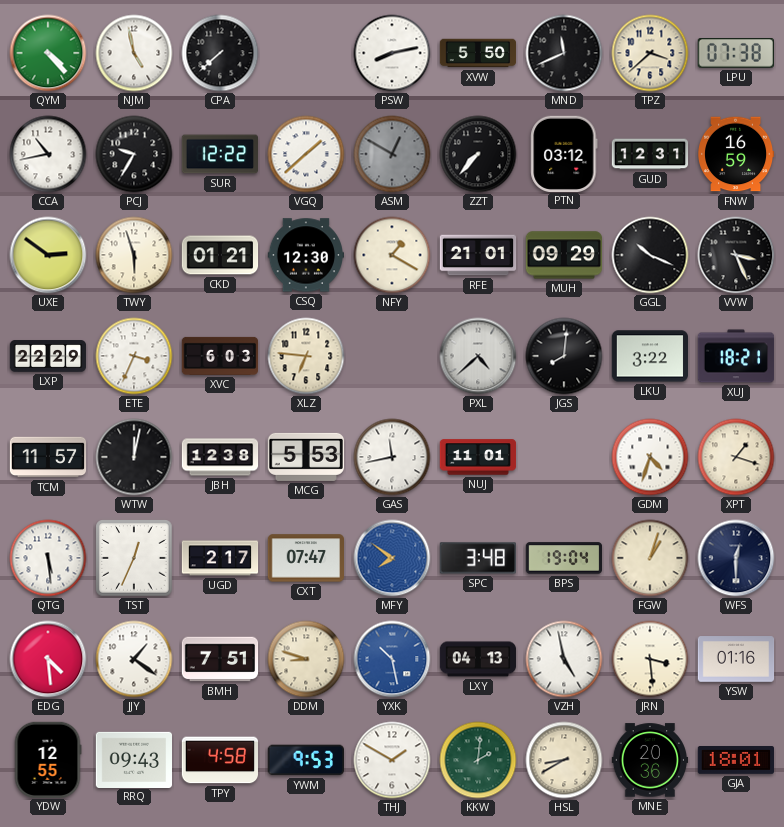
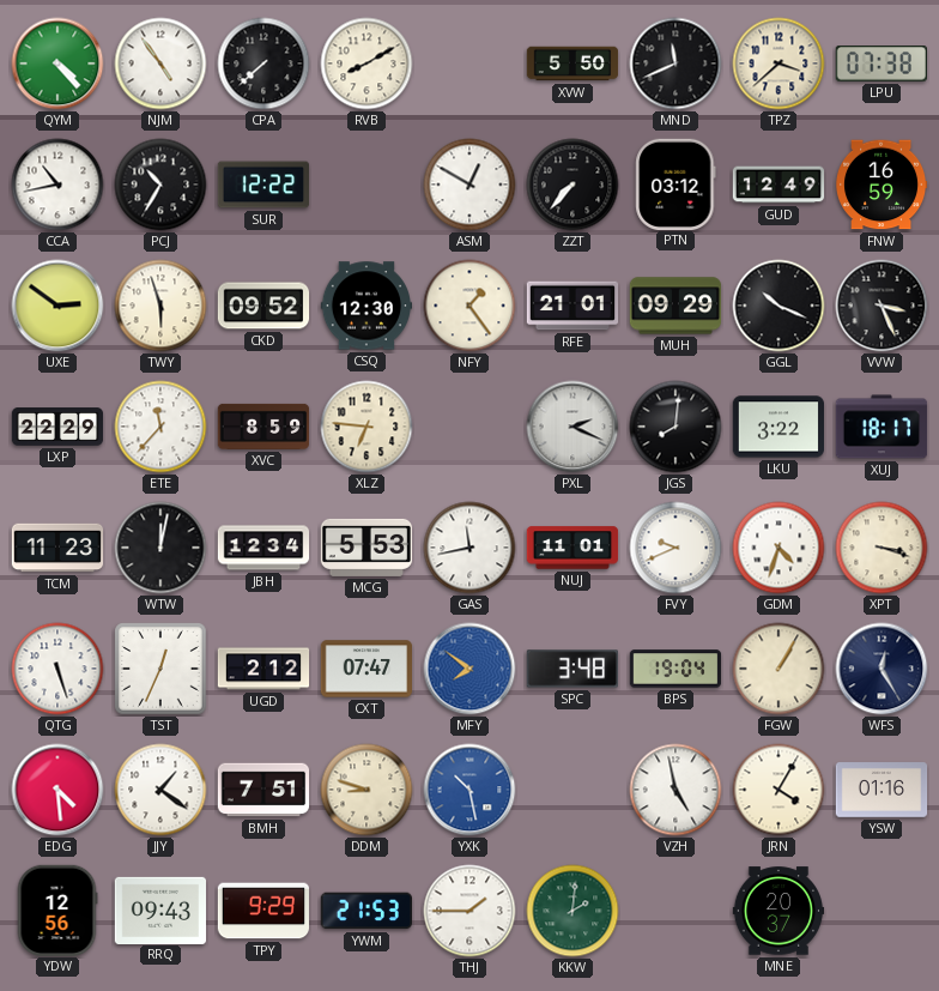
NJM: 4:58 -> 4:54 (160, 64)
RVB: none -> 8:10 (366, 64)
PSW: 8:13 -> none (392, 53)
PCJ: 9:35 -> 10:35 (160, 185)
VGQ: 1:38 -> none (306, 154)
ASM dial: grey -> white (469, 185)
GUD: 12:31 -> 12:49 (779, 185)
CKD: 01:21 -> 09:52 (263, 306)
NFY: 1:20 -> 1:24 (469, 306)
ETE: 3:34 -> 11:37 (160, 427)
XVC: 6:03 -> 8:59 (263, 427)
PXL: 4:38 -> 2:19 (573, 427)
XUJ: 18:21 -> 18:17 (882, 427)
TCM: 11:57 -> 11:23 (57, 548)
JBH: 12:38 -> 12:34 (263, 548)
FVY: none -> 9:41 (676, 548)
XPT: 1:18 -> 3:18 (882, 548)
QTG: 5:29 -> 5:27 (57, 669)
UGD: 2:17 -> 2:12 (263, 669)
FGW: 1:03 -> 1:05 (779, 669)
WFS: 12:30 -> 12:25 (882, 669)
LXY: 04:13 -> none (478, 659)
JRN: 3:29 -> 4:05 (779, 790)
YDW: 12:55 -> 12:56 (57, 910)
TPY: 4:58 -> 9:29 (262, 911)
YWM: 9:53 -> 21:53 (365, 911)
THJ: 1:50 -> 1:45 (469, 911)
HSL: 8:40 -> none (564, 760)
MNE: 20:36 -> 20:37 (779, 911)
GJA: 18:01 -> none (735, 761)
